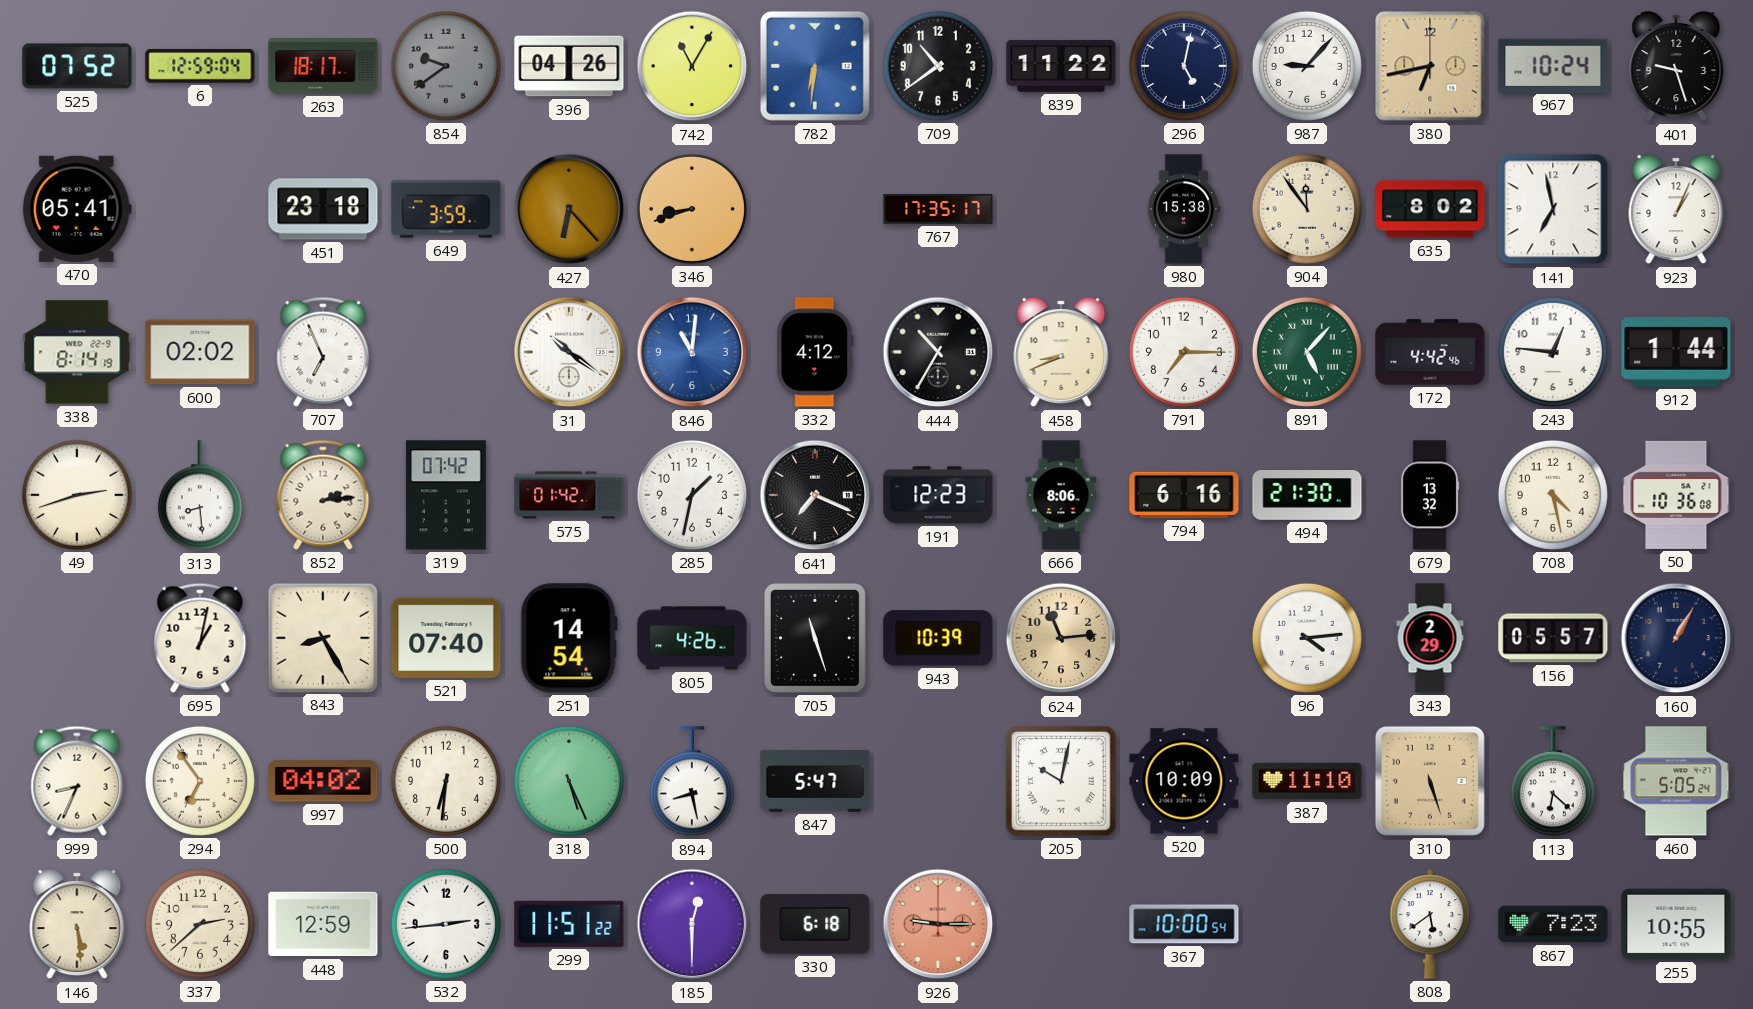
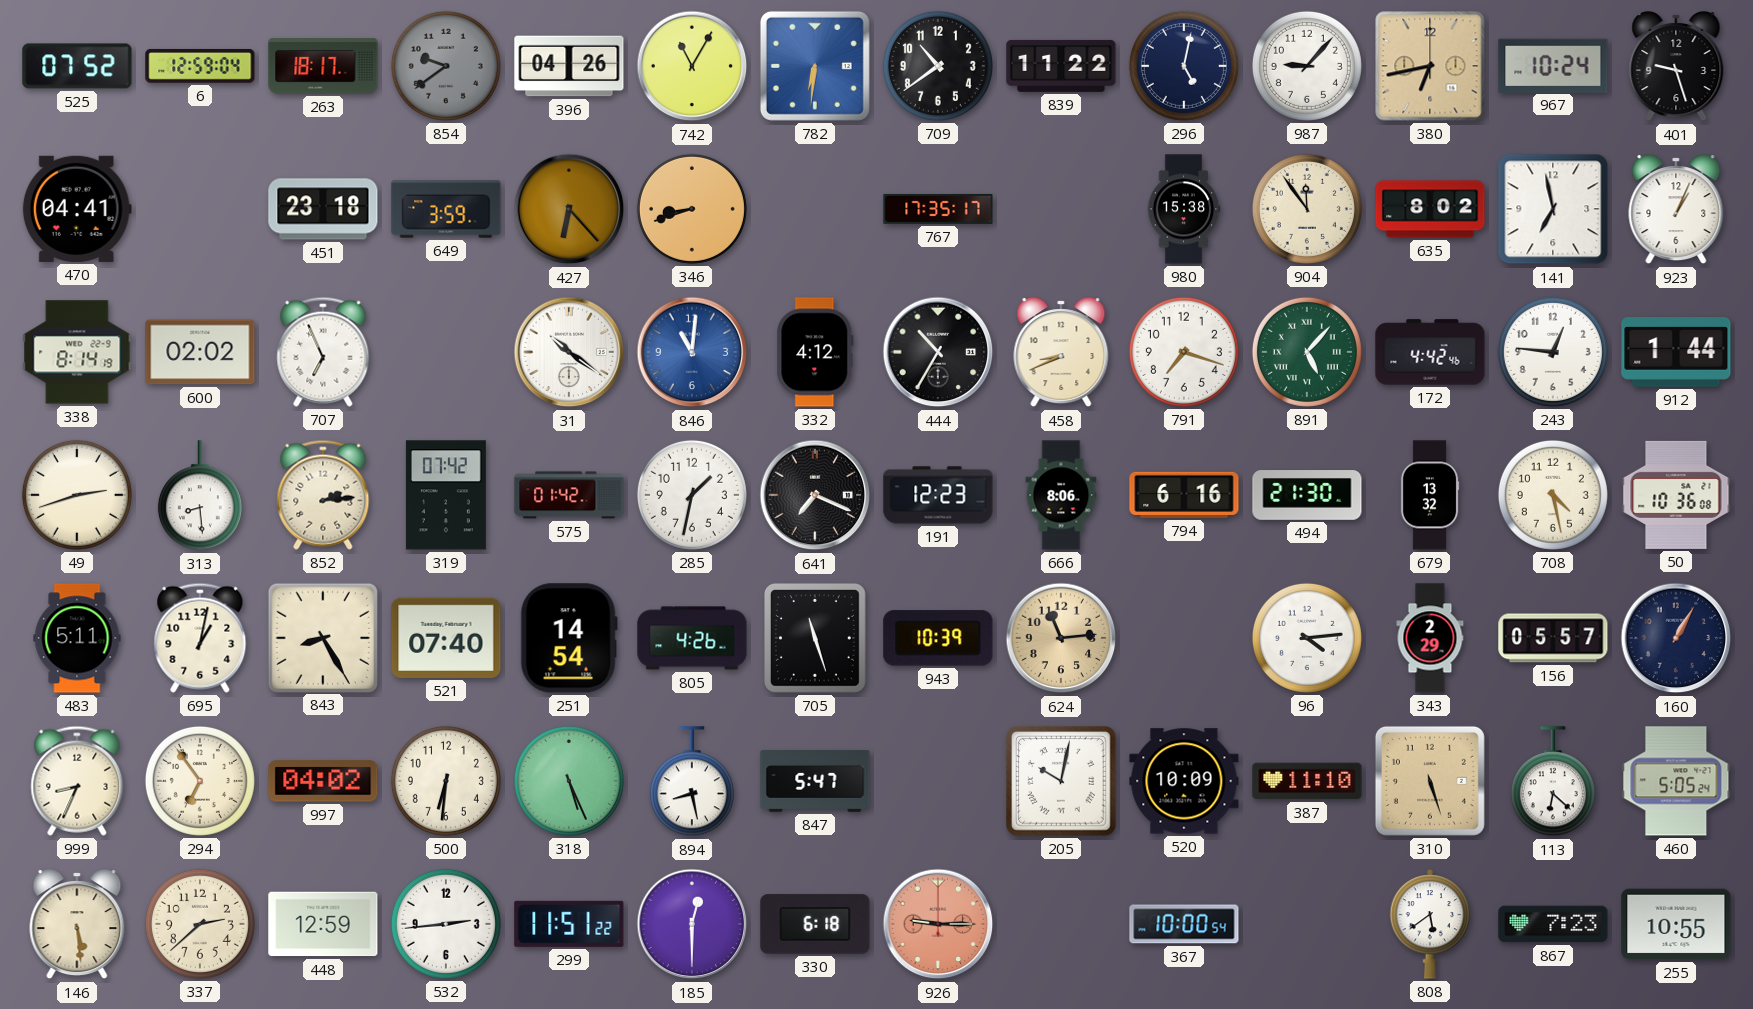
470: 05:41 -> 04:41 (77, 209)
791: 7:15 -> 7:18 (1184, 352)
483: none -> 5:11 (77, 638)
